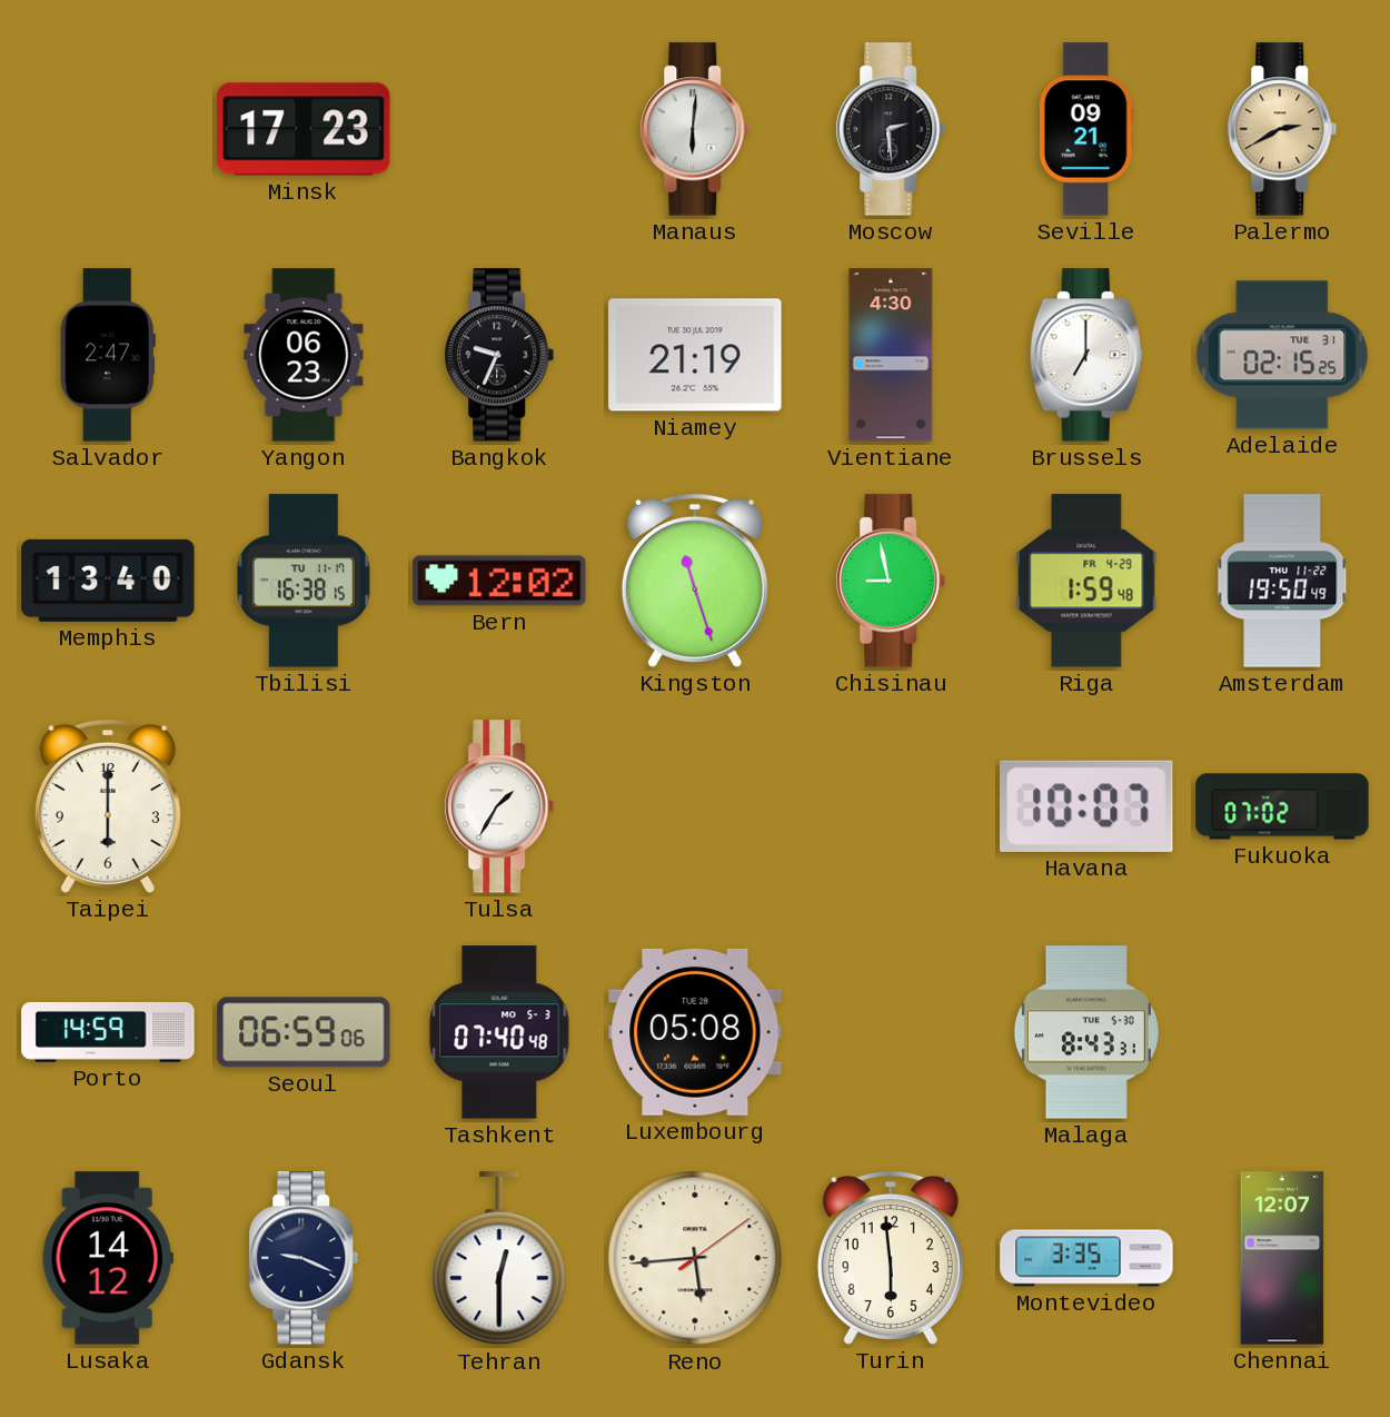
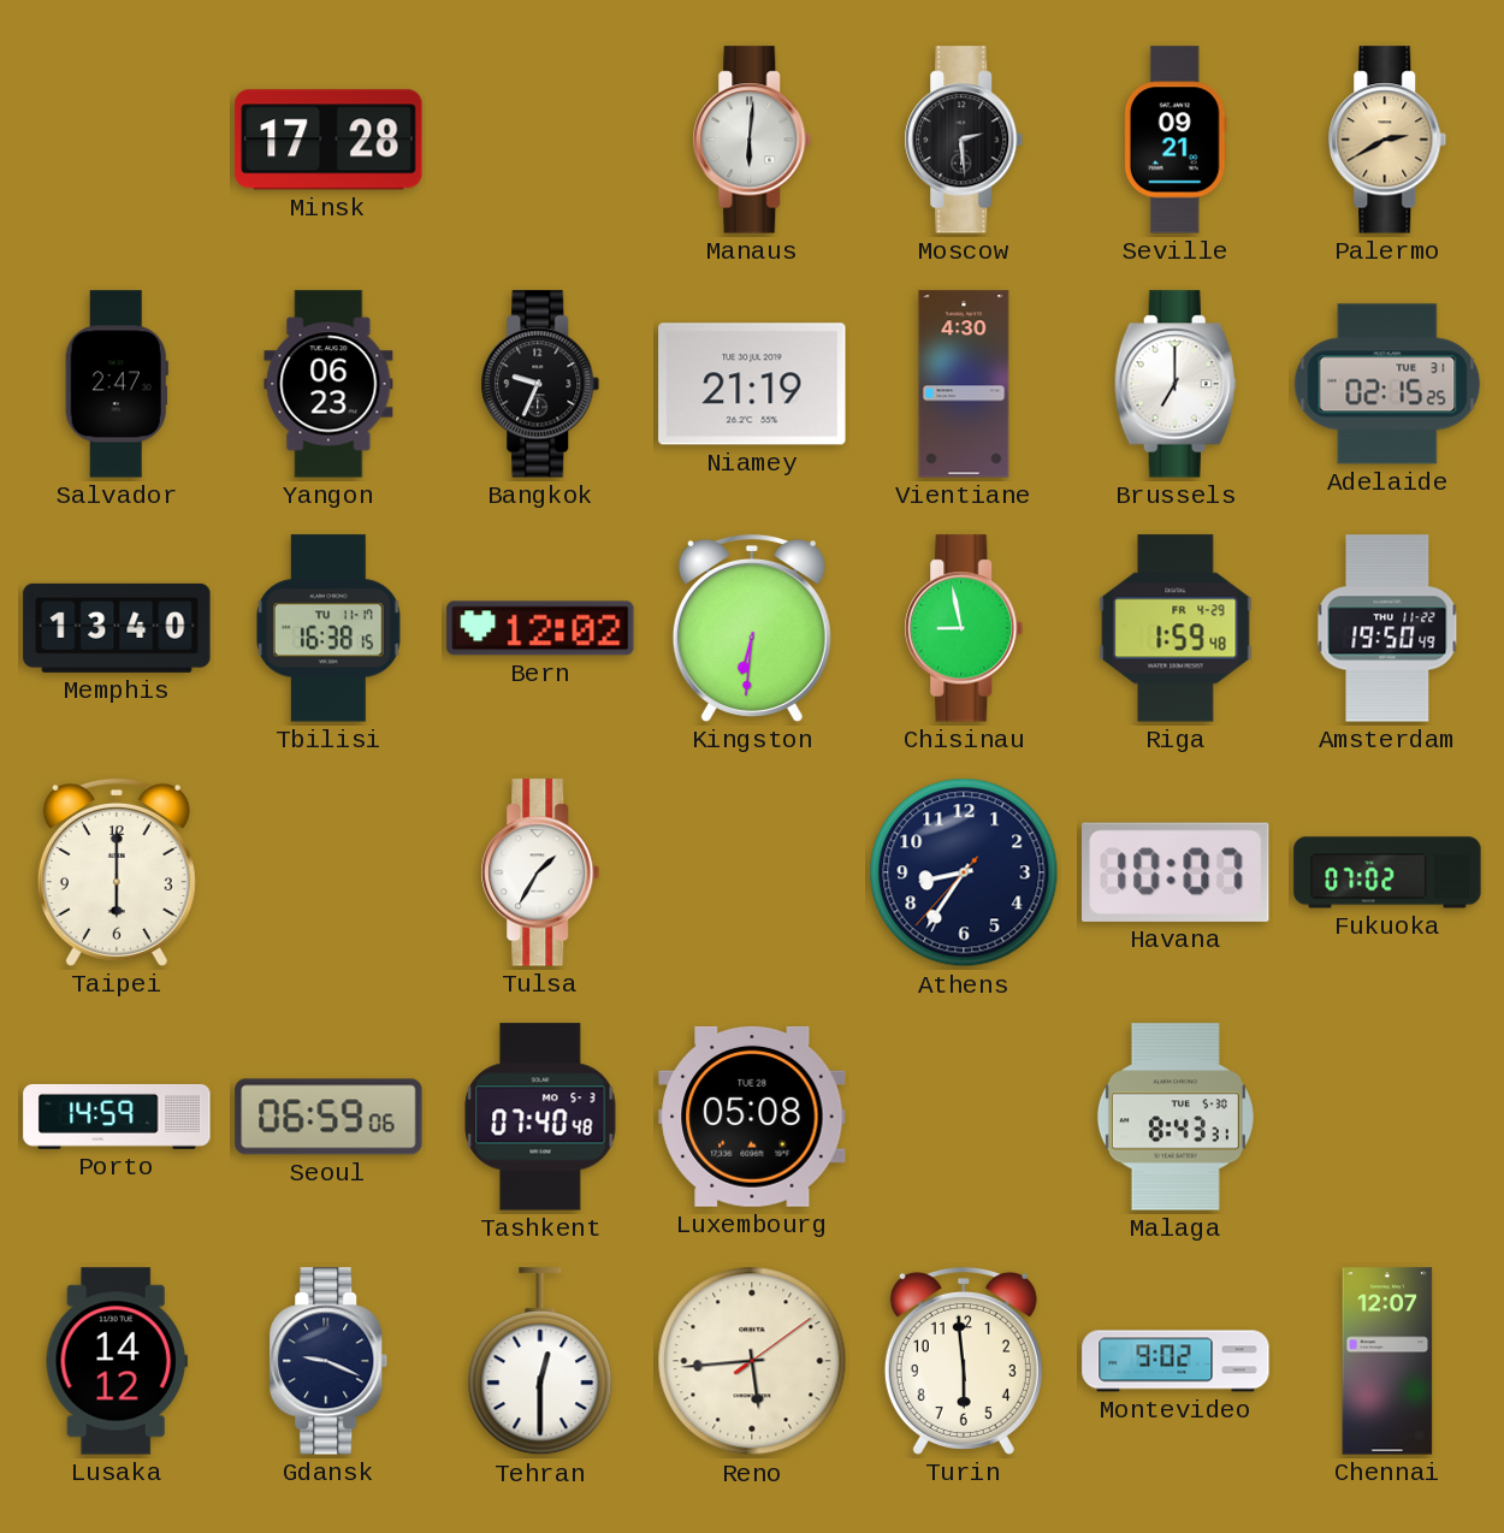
Minsk: 17:23 -> 17:28 (328, 140)
Kingston: 11:27 -> 6:31 (752, 628)
Athens: none -> 8:35 (964, 872)
Montevideo: 3:35 -> 9:02 (1176, 1361)
